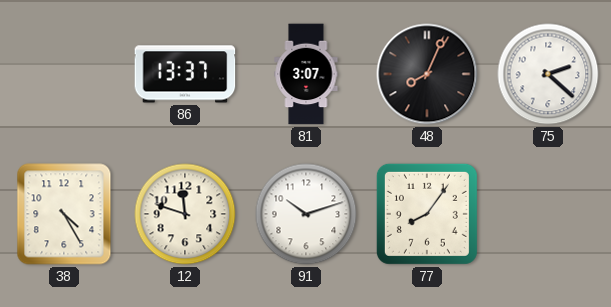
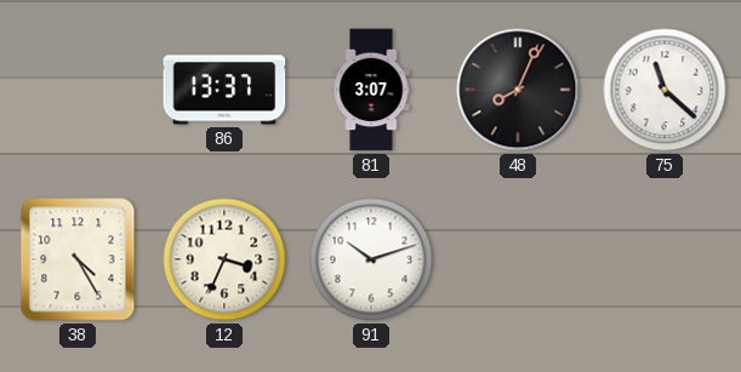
75: 2:22 -> 11:22 (665, 90)
12: 11:48 -> 3:34 (224, 259)
77: 8:06 -> none (427, 214)
